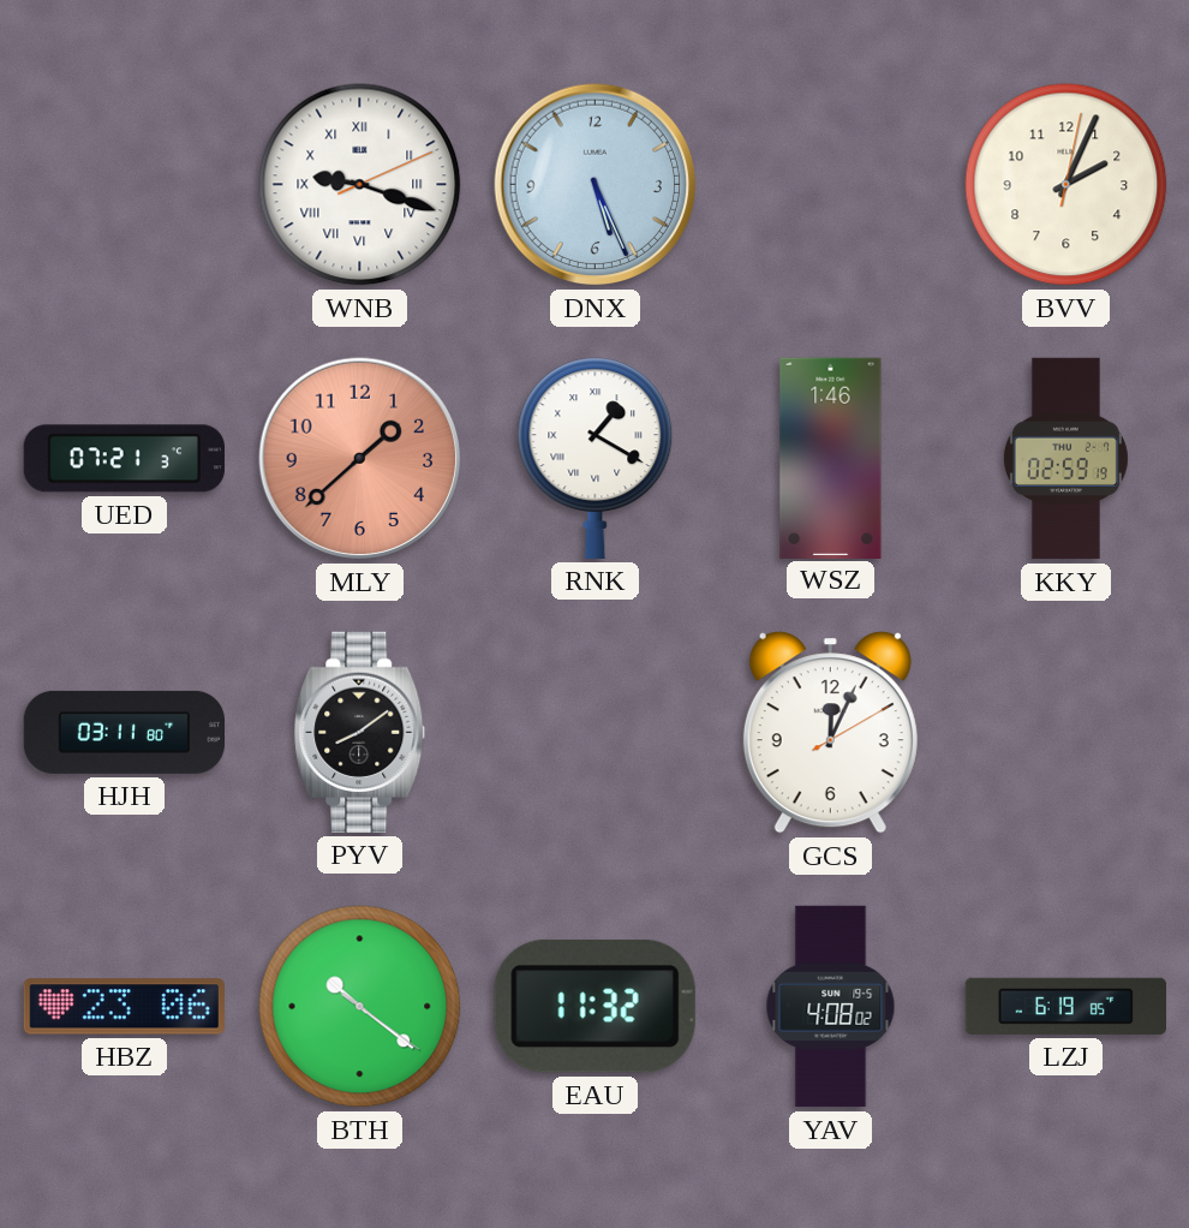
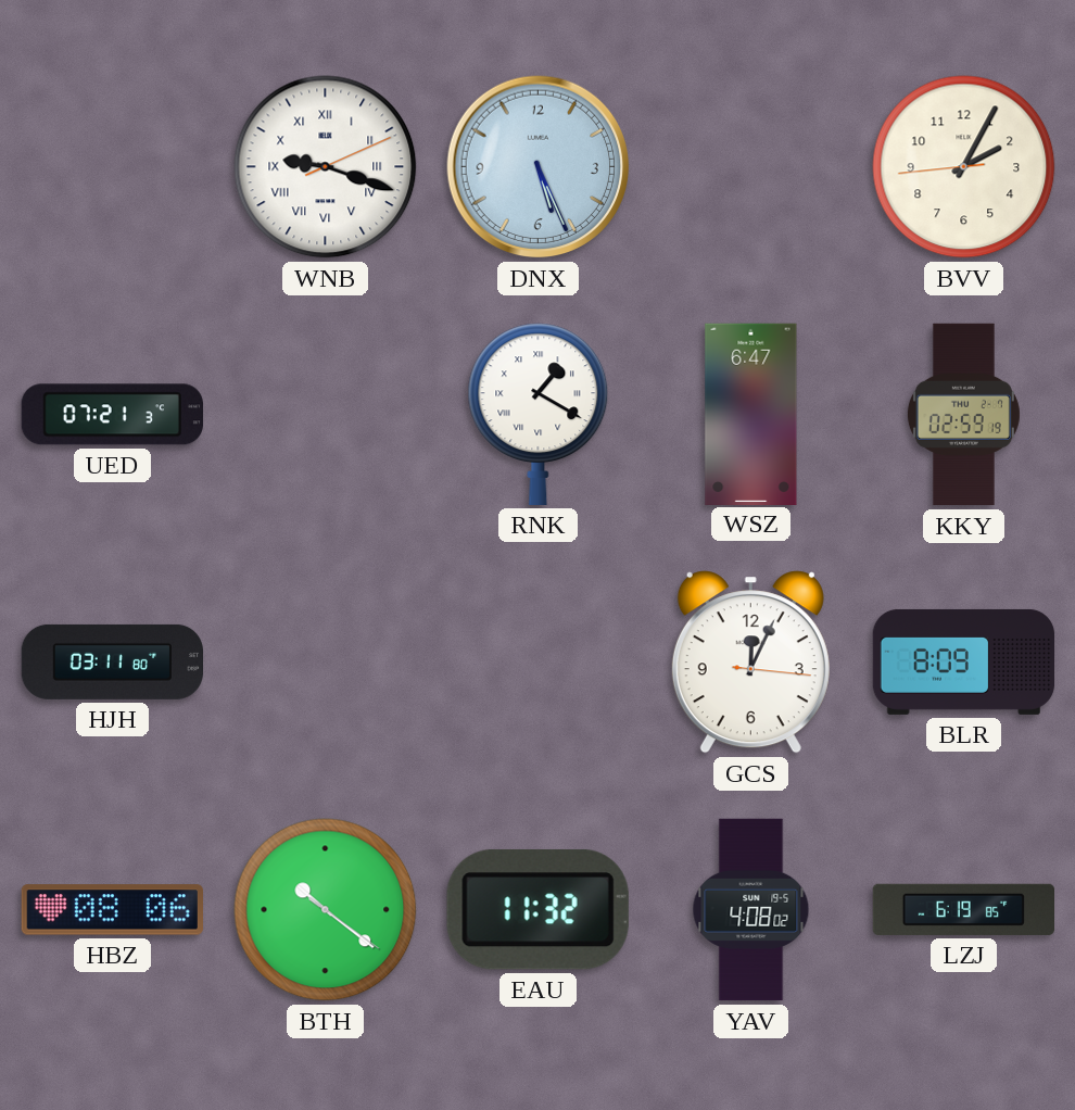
BVV: 2:04:02 -> 2:04:44 (964, 167)
MLY: 1:38 -> none (360, 459)
WSZ: 1:46 -> 6:47 (751, 414)
PYV: 8:09 -> none (360, 732)
GCS: 12:04:10 -> 12:04:16 (750, 663)
BLR: none -> 8:09 (964, 661)
HBZ: 23:06 -> 08:06 (112, 910)
